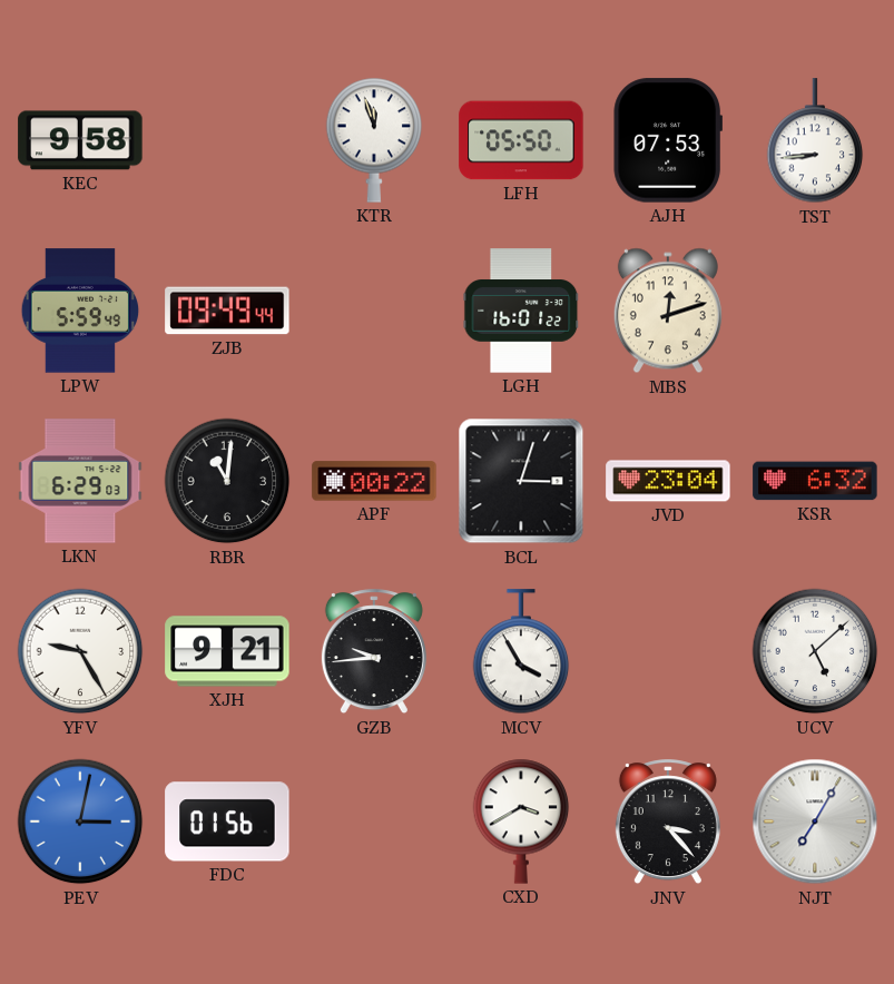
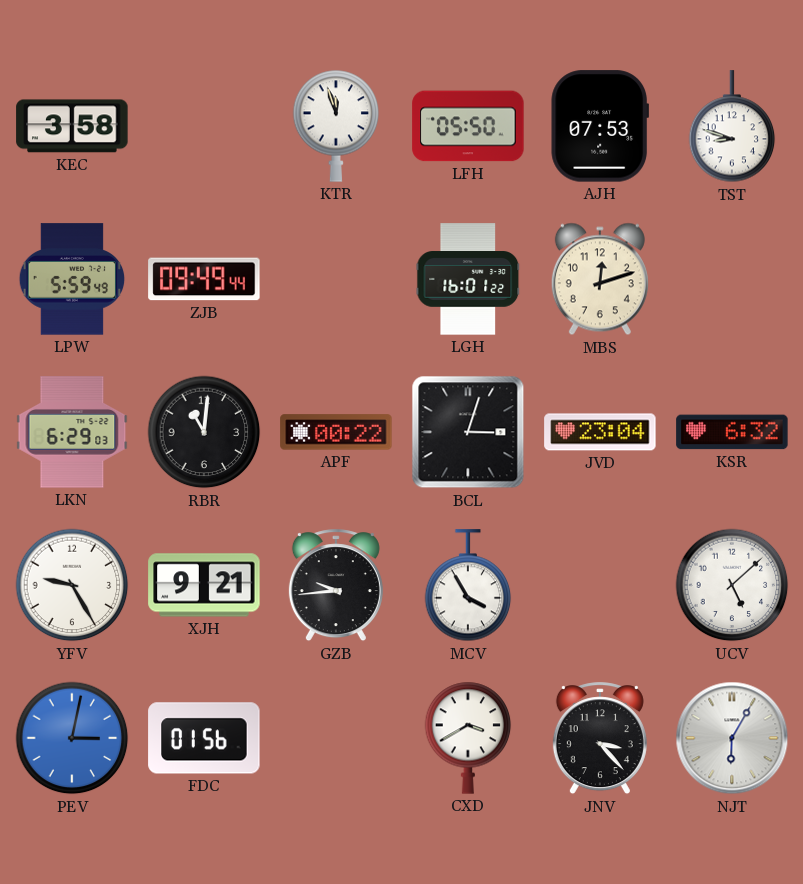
KEC: 9:58 -> 3:58 (72, 126)
TST: 8:44 -> 8:48 (732, 127)
NJT: 7:05 -> 6:05 (732, 738)
